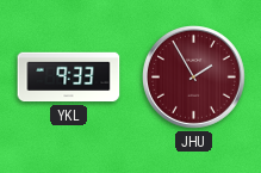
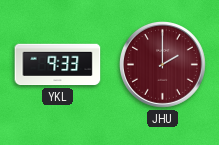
JHU: 1:55 -> 2:00 (163, 65)
